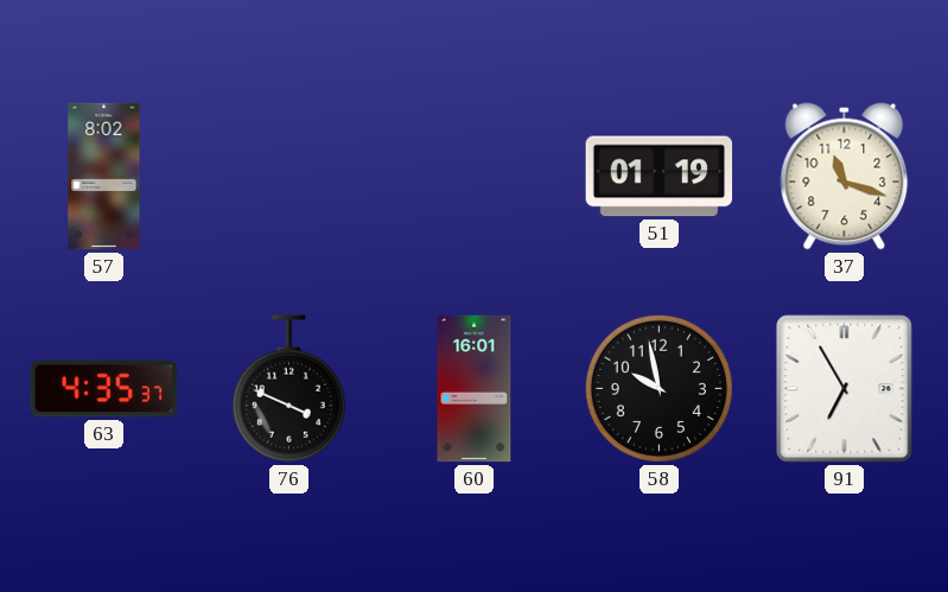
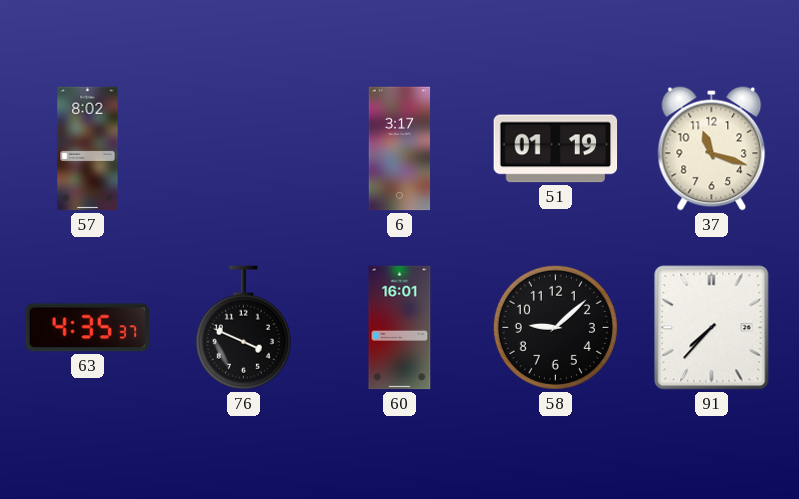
6: none -> 3:17 (400, 149)
58: 9:58 -> 9:08 (555, 327)
91: 6:55 -> 7:37 (712, 328)
